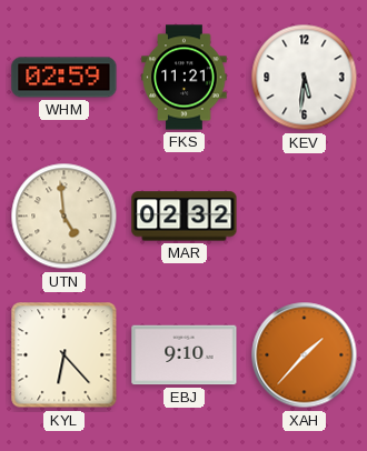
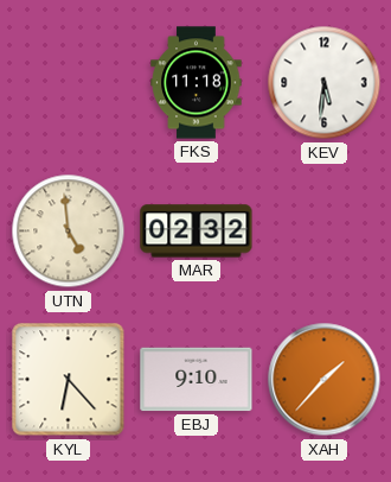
WHM: 02:59 -> none (65, 78)
FKS: 11:21 -> 11:18 (197, 83)
